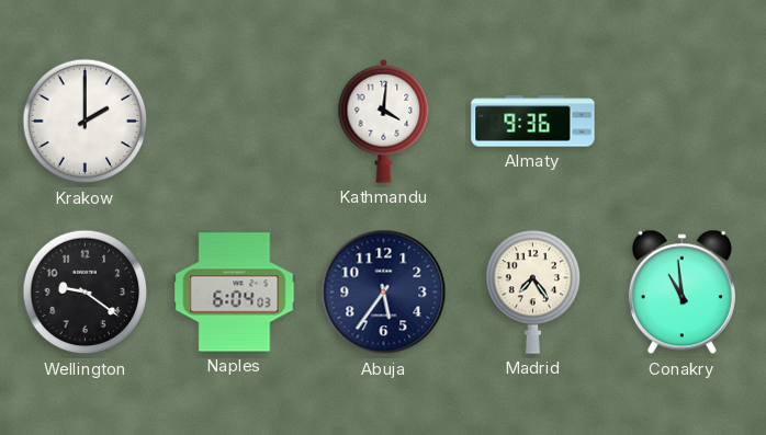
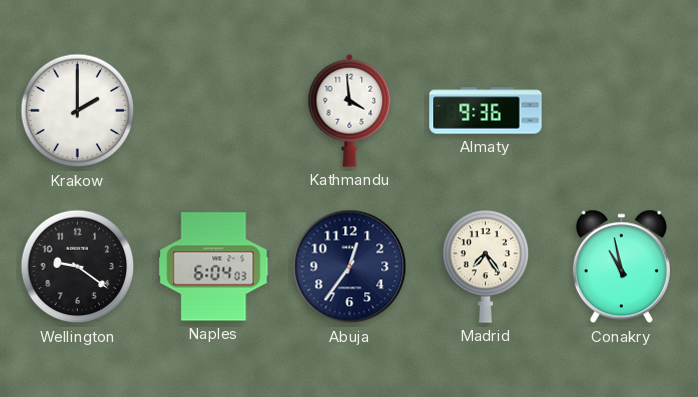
Kathmandu: 4:01 -> 3:59 (350, 110)
Abuja: 5:36 -> 12:36 (350, 267)
Conakry: 10:59 -> 10:58 (621, 267)
